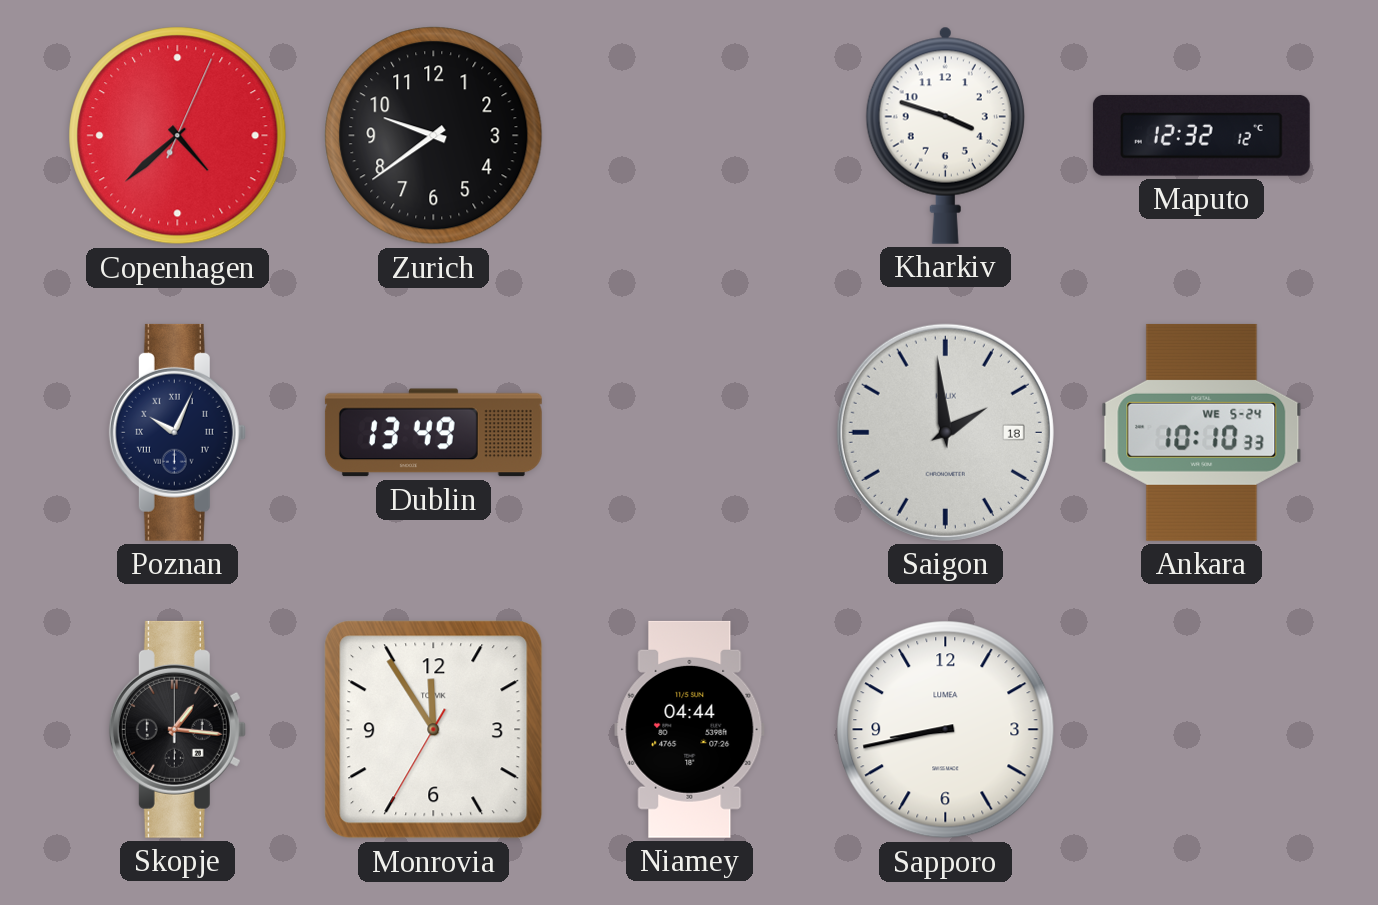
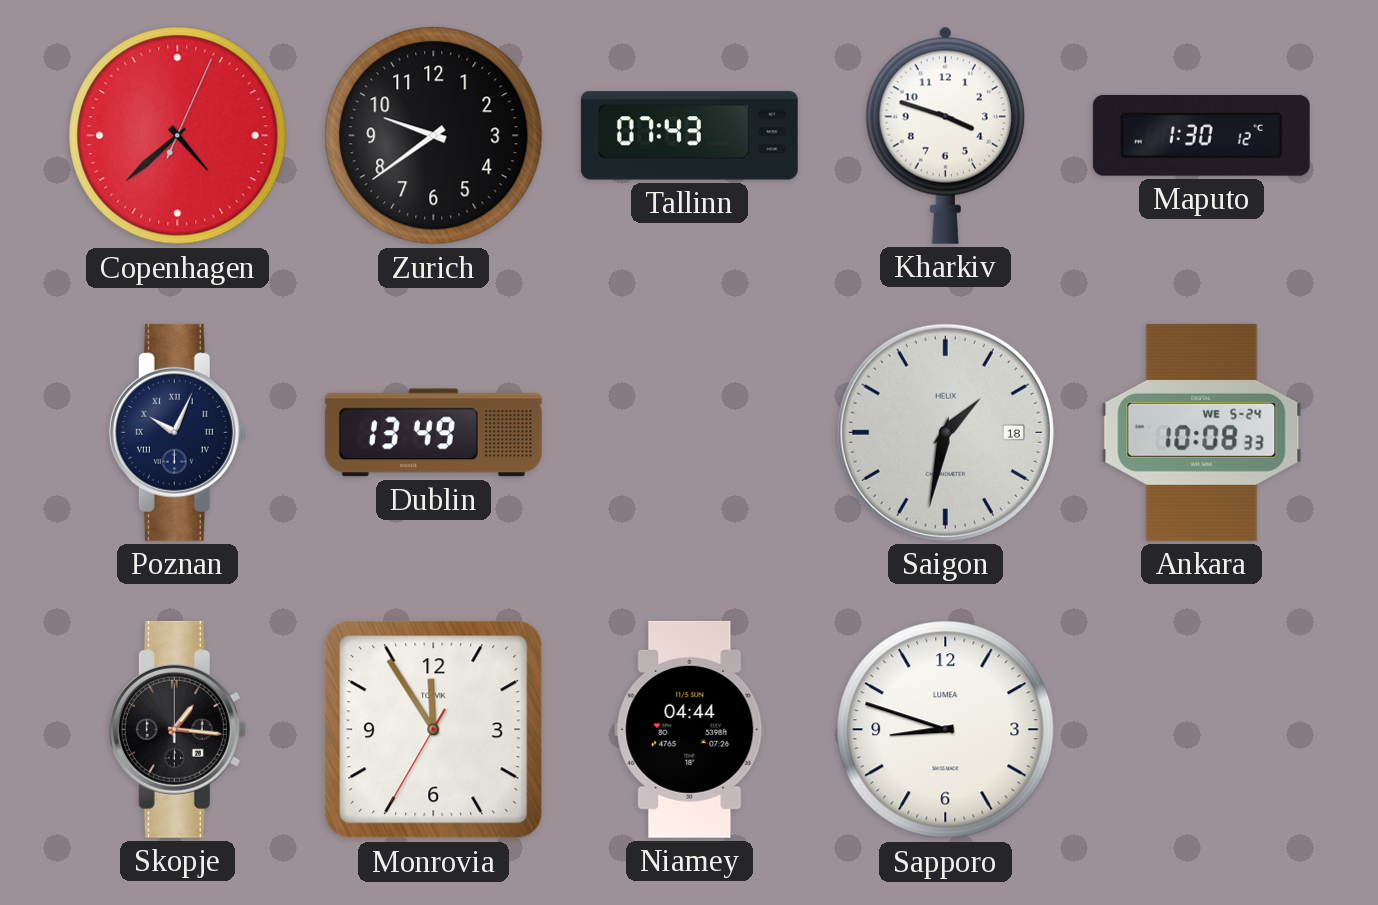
Tallinn: none -> 07:43 (689, 136)
Maputo: 12:32 -> 1:30 (1201, 135)
Saigon: 1:59 -> 1:32 (945, 432)
Ankara: 10:10 -> 10:08 (1202, 432)
Sapporo: 8:43 -> 8:48 (946, 730)
